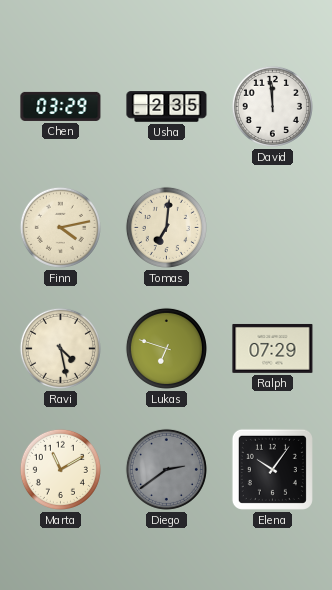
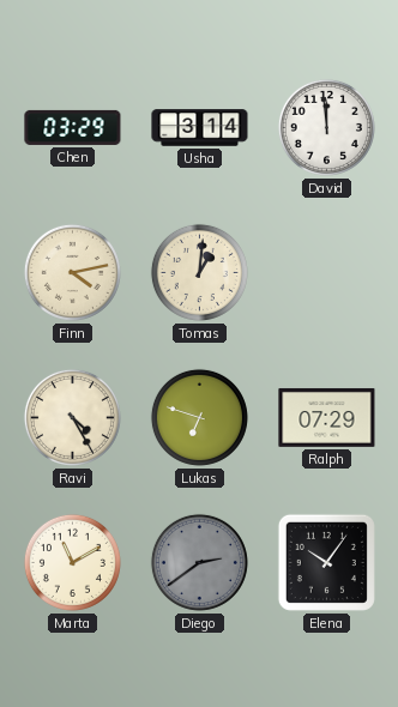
Usha: 2:35 -> 3:14 (200, 128)
Tomas: 7:01 -> 1:01 (199, 272)
Ravi: 4:28 -> 4:25 (72, 417)
